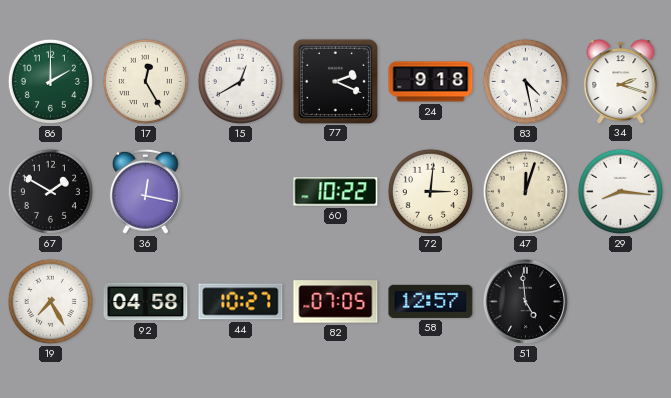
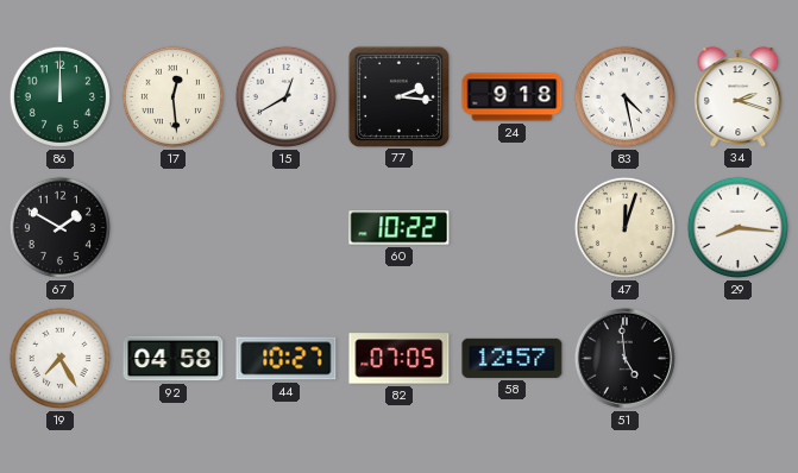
86: 2:00 -> 12:00 (59, 96)
17: 12:25 -> 12:29 (172, 96)
77: 2:19 -> 2:16 (398, 96)
36: 12:17 -> none (145, 191)
72: 3:01 -> none (430, 191)
